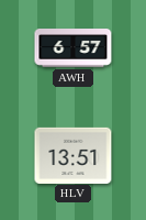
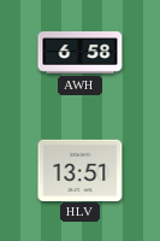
AWH: 6:57 -> 6:58 (81, 53)
